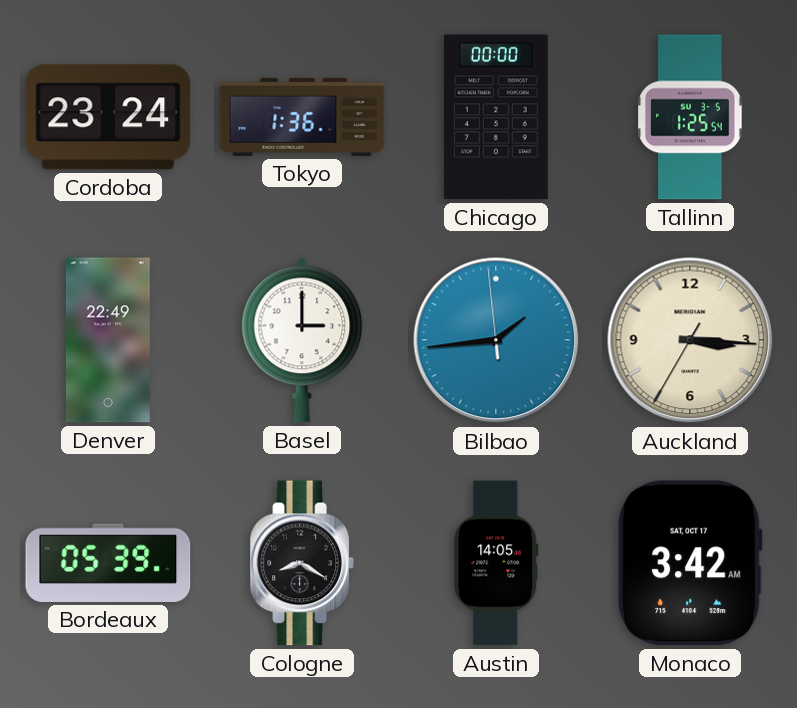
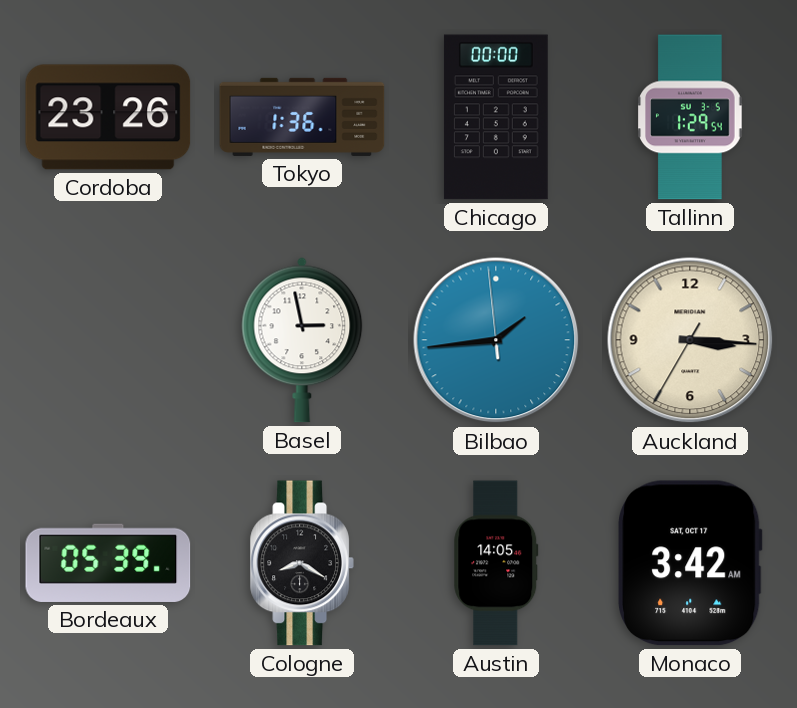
Cordoba: 23:24 -> 23:26 (108, 117)
Tallinn: 1:25 -> 1:29 (690, 117)
Denver: 22:49 -> none (108, 340)
Basel: 3:00 -> 2:58 (302, 340)
